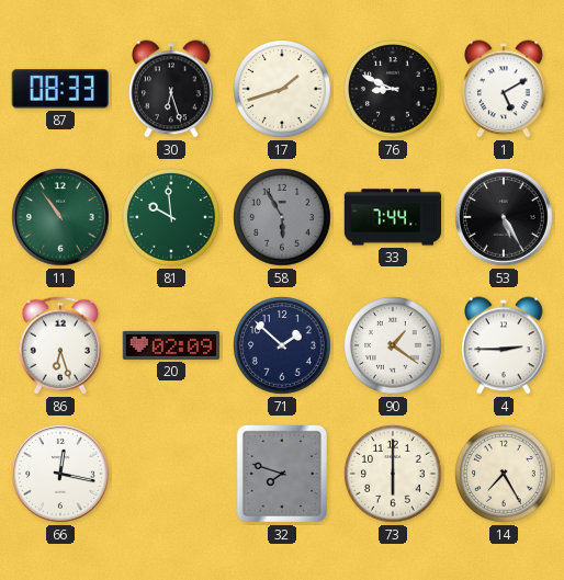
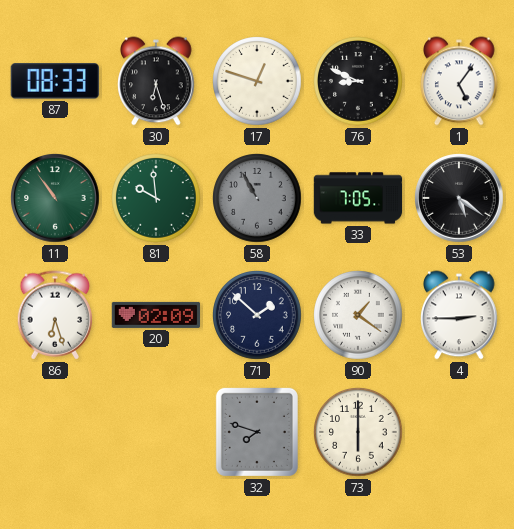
17: 1:42 -> 12:48 (257, 81)
1: 5:10 -> 5:06 (459, 81)
58: 5:55 -> 10:55 (257, 198)
33: 7:44 -> 7:05 (358, 198)
53: 5:25 -> 5:21 (459, 198)
66: 12:17 -> none (60, 474)
14: 7:25 -> none (504, 474)
